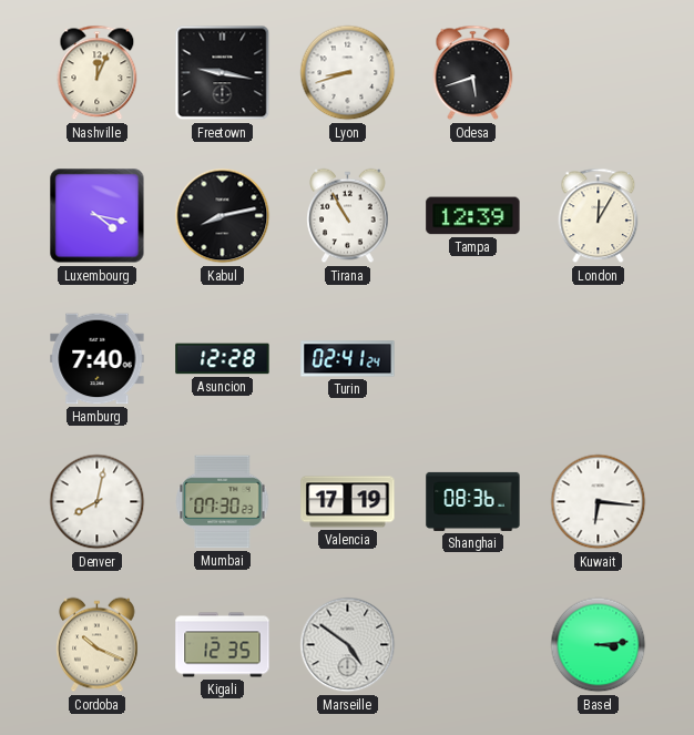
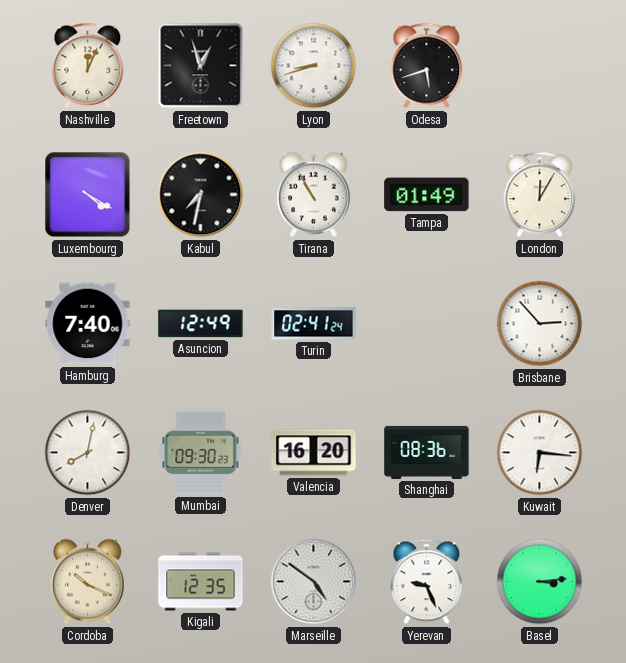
Freetown: 9:17 -> 12:57 (201, 66)
Luxembourg: 4:17 -> 4:20 (88, 195)
Kabul: 8:13 -> 7:32 (201, 195)
Tampa: 12:39 -> 01:49 (427, 195)
Asuncion: 12:28 -> 12:49 (201, 324)
Brisbane: none -> 2:53 (540, 324)
Mumbai: 07:30 -> 09:30 (201, 453)
Valencia: 17:19 -> 16:20 (314, 453)
Yerevan: none -> 9:26 (427, 582)
